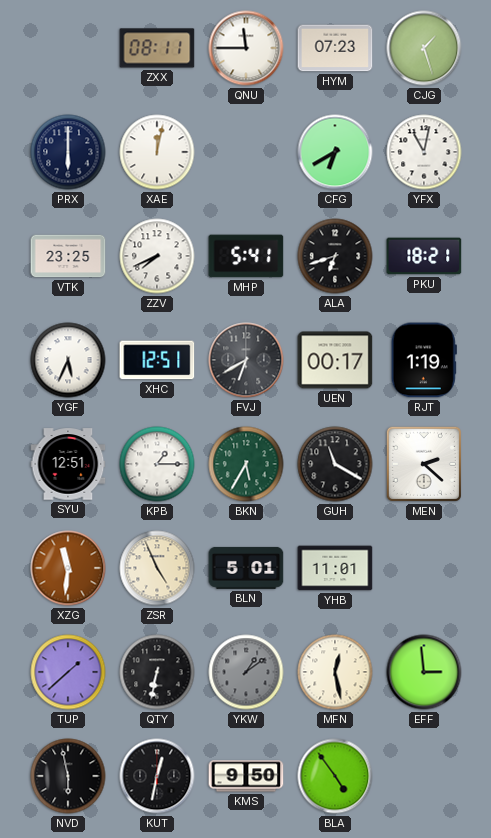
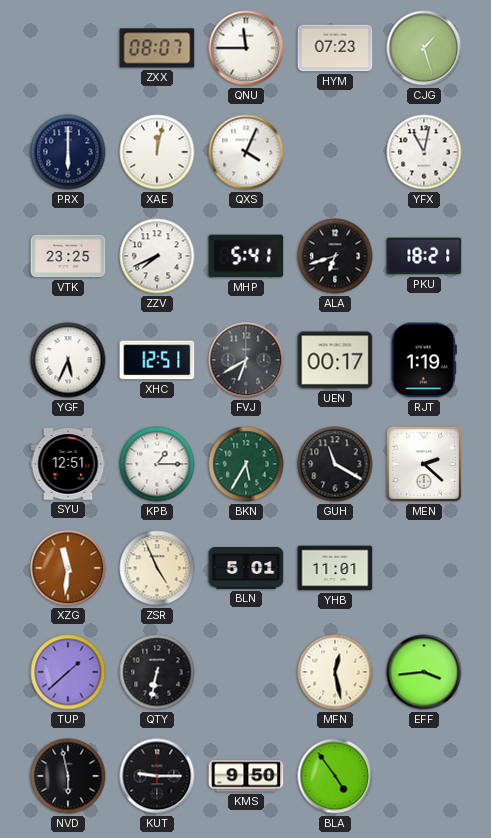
ZXX: 08:11 -> 08:07 (157, 48)
QXS: none -> 4:04 (246, 152)
CFG: 6:40 -> none (335, 152)
YKW: 1:09 -> none (246, 672)
EFF: 2:59 -> 3:44 (424, 672)
KUT: 12:32 -> 9:15 (157, 776)
